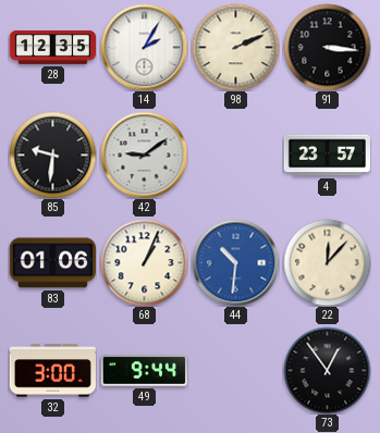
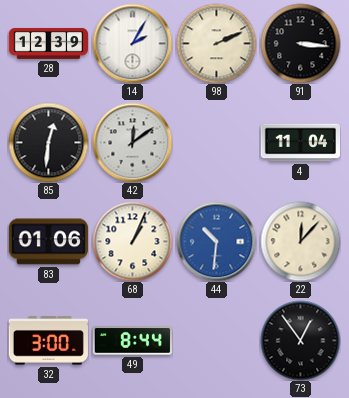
28: 12:35 -> 12:39 (48, 44)
85: 9:31 -> 12:31 (48, 142)
42: 9:09 -> 12:09 (132, 142)
4: 23:57 -> 11:04 (300, 143)
49: 9:44 -> 8:44 (132, 341)
